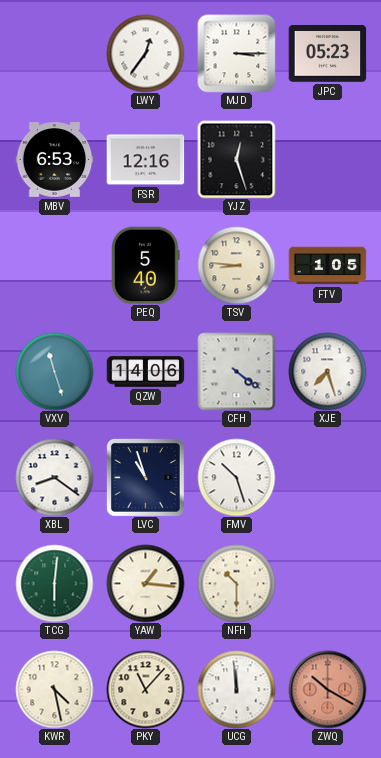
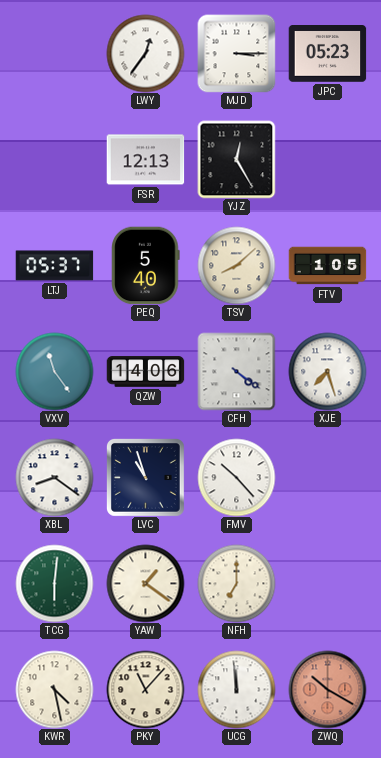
MBV: 6:53 -> none (54, 160)
FSR: 12:16 -> 12:13 (145, 160)
YJZ: 12:27 -> 12:25 (236, 159)
LTJ: none -> 05:37 (54, 266)
TSV: 8:46 -> 8:08 (236, 265)
VXV: 11:27 -> 11:24 (54, 371)
FMV: 10:27 -> 10:23 (236, 477)
YAW: 1:16 -> 1:21 (145, 583)
NFH: 10:30 -> 7:00 (236, 583)
